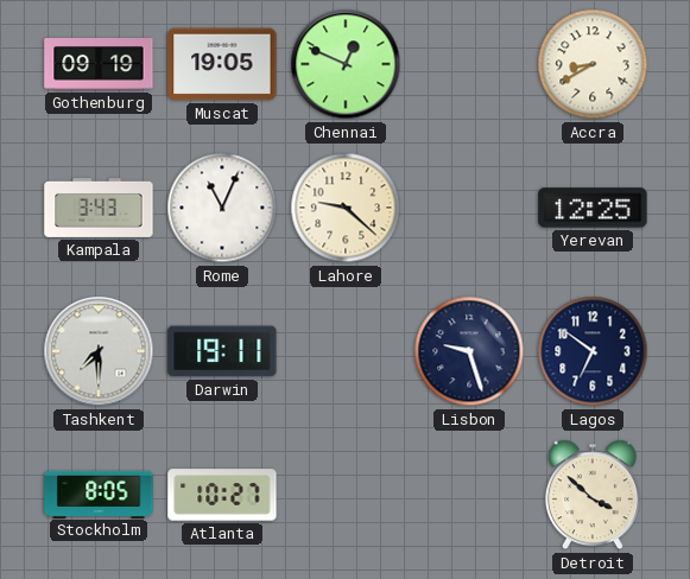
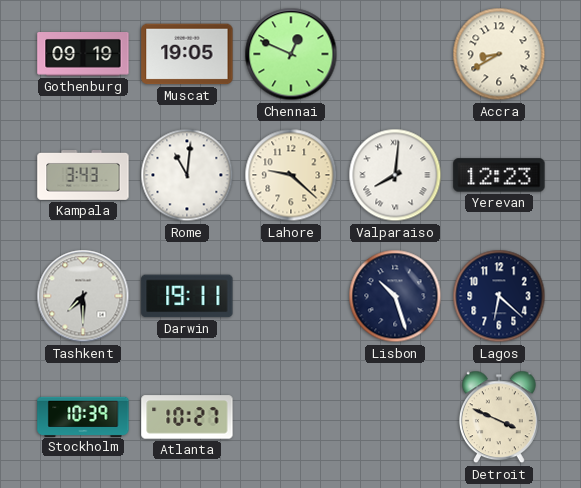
Rome: 11:04 -> 11:01 (187, 175)
Valparaiso: none -> 8:01 (395, 175)
Yerevan: 12:25 -> 12:23 (499, 175)
Lisbon: 9:27 -> 10:27 (395, 296)
Lagos: 6:51 -> 6:22 (499, 296)
Stockholm: 8:05 -> 10:39 (83, 416)
Detroit: 3:52 -> 3:49 (499, 417)
